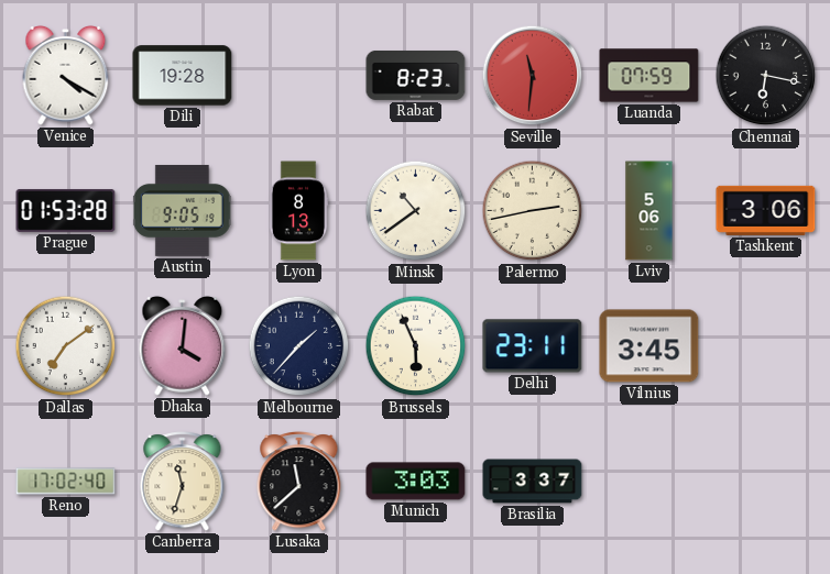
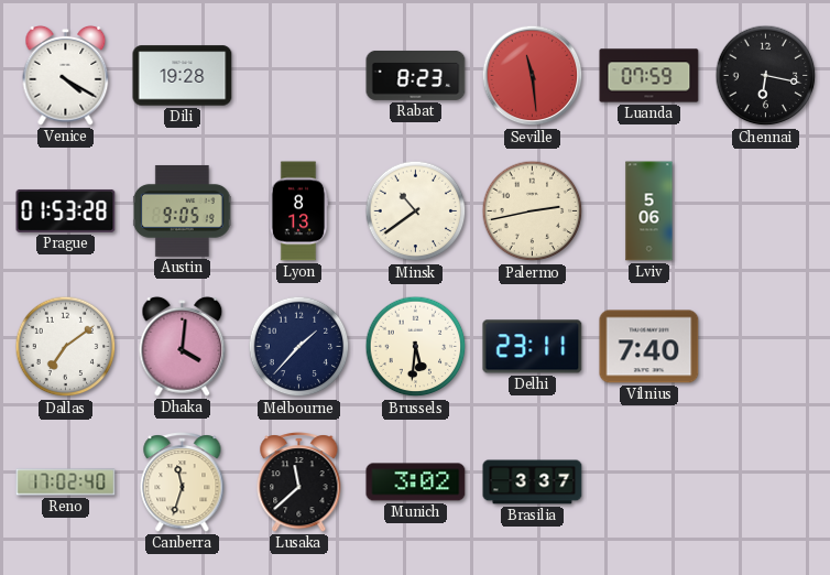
Seville: 11:31 -> 11:29 (533, 76)
Tashkent: 3:06 -> none (766, 210)
Brussels: 5:56 -> 5:31 (416, 347)
Vilnius: 3:45 -> 7:40 (649, 347)
Munich: 3:03 -> 3:02 (416, 482)
